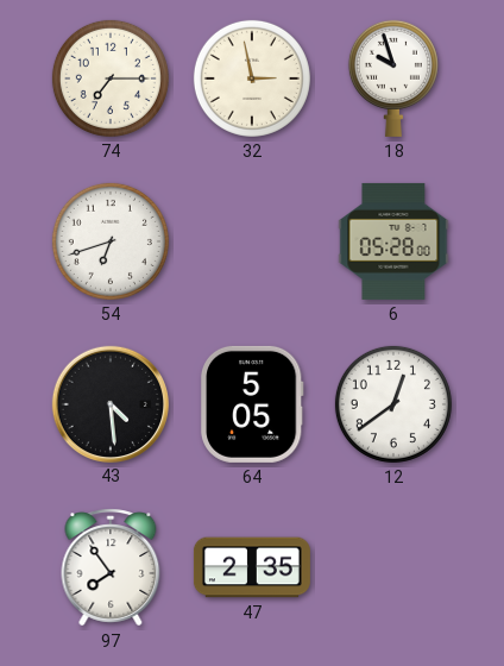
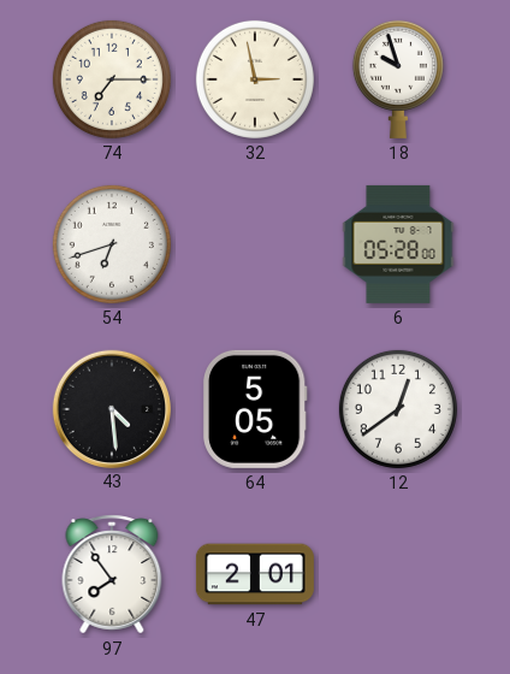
47: 2:35 -> 2:01 (255, 574)
